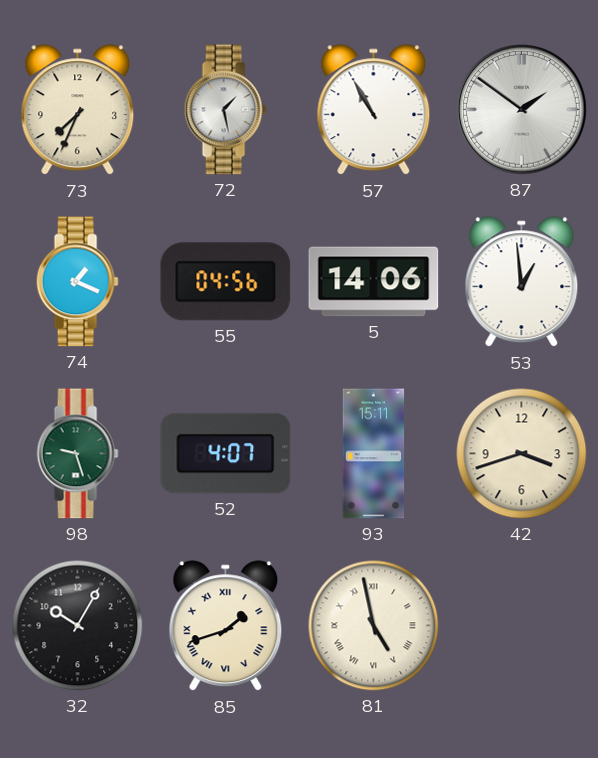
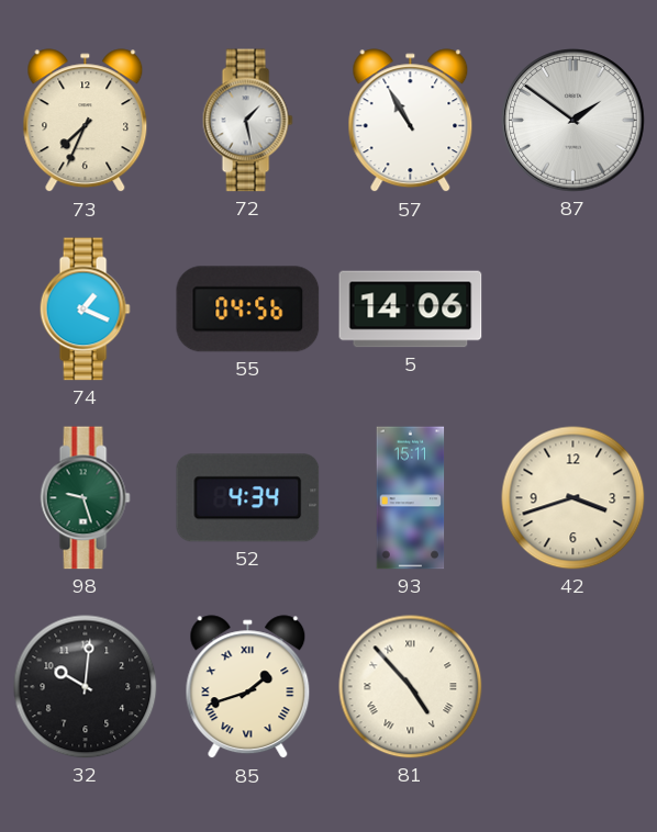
53: 12:59 -> none (522, 282)
52: 4:07 -> 4:34 (248, 498)
32: 10:05 -> 10:01 (86, 687)
81: 4:58 -> 4:53 (411, 687)
